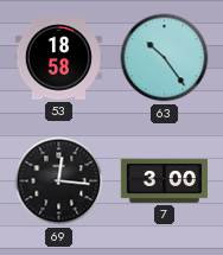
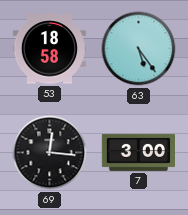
63: 10:24 -> 5:24 (139, 49)
